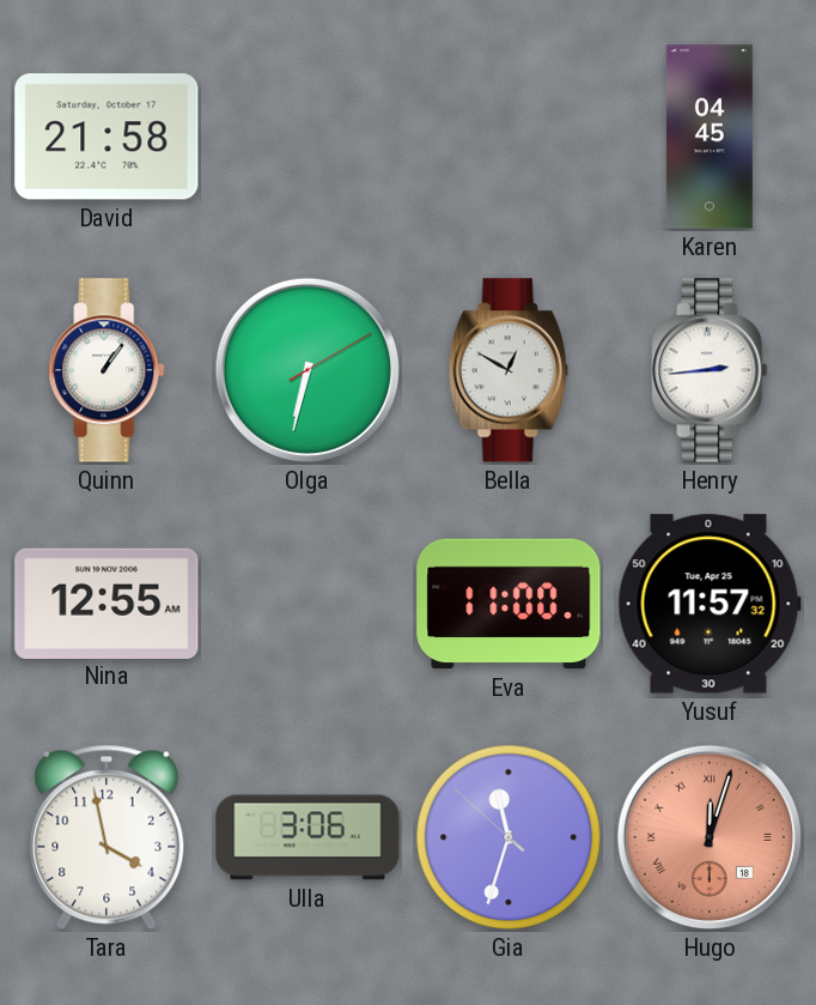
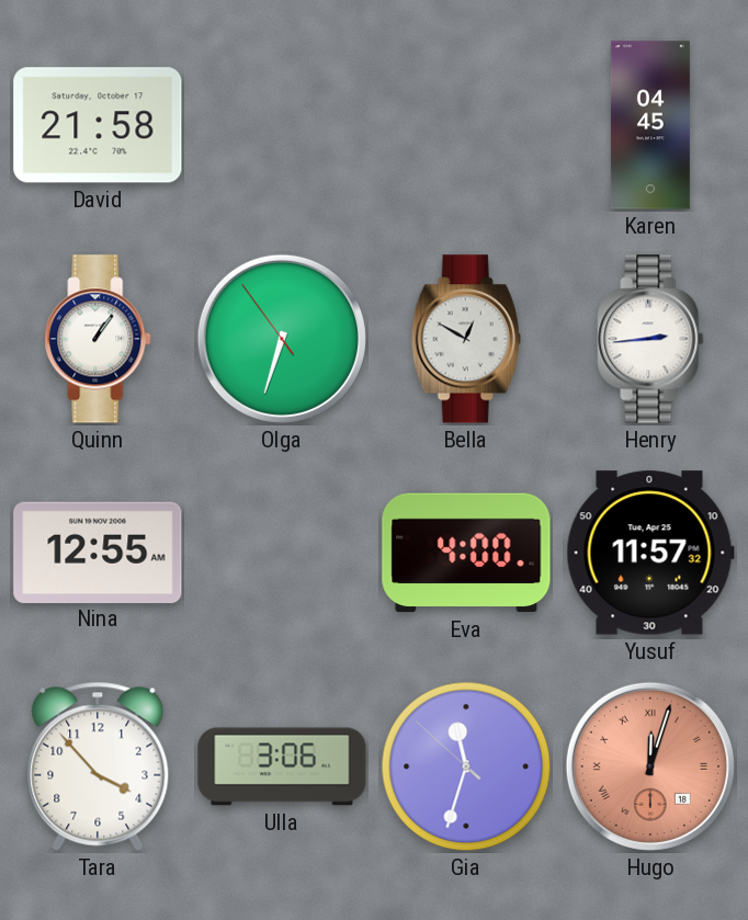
Olga: 6:32:10 -> 6:32:54 (282, 339)
Eva: 11:00 -> 4:00 (466, 553)
Tara: 3:58 -> 3:53 (98, 766)
